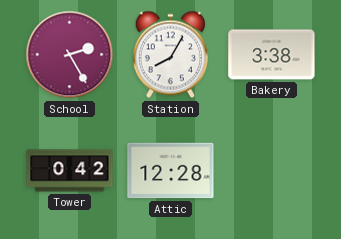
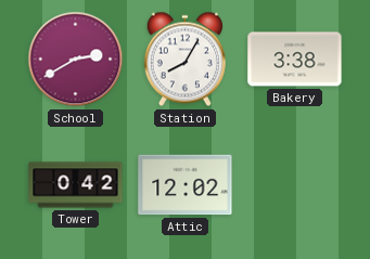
School: 2:25 -> 2:40 (76, 60)
Attic: 12:28 -> 12:02 (186, 185)
